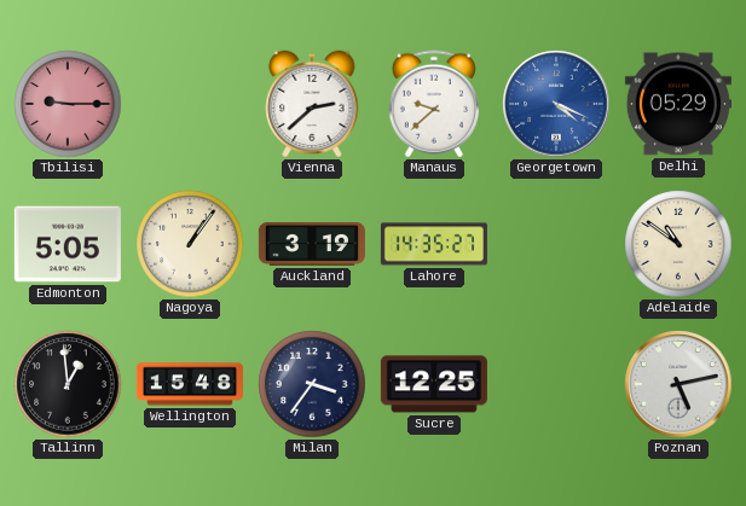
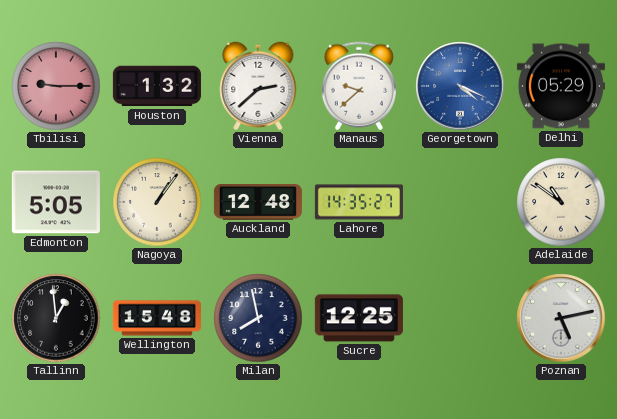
Houston: none -> 1:32 (157, 86)
Auckland: 3:19 -> 12:48 (258, 202)
Milan: 3:36 -> 7:58 (258, 318)
